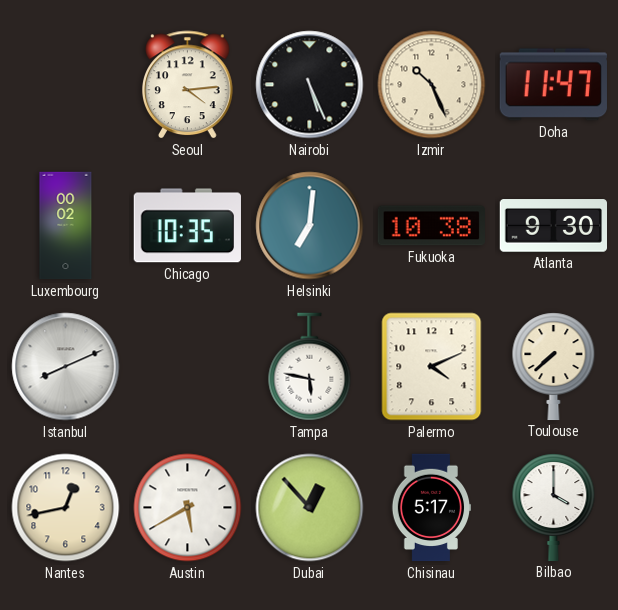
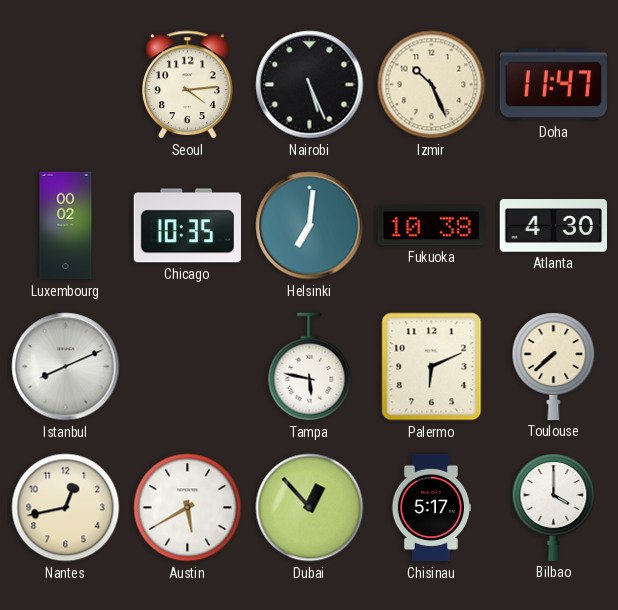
Atlanta: 9:30 -> 4:30 (553, 226)
Palermo: 4:11 -> 6:11 (432, 367)
